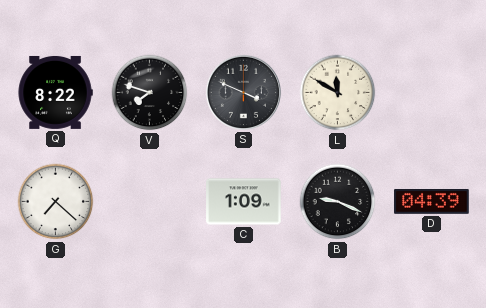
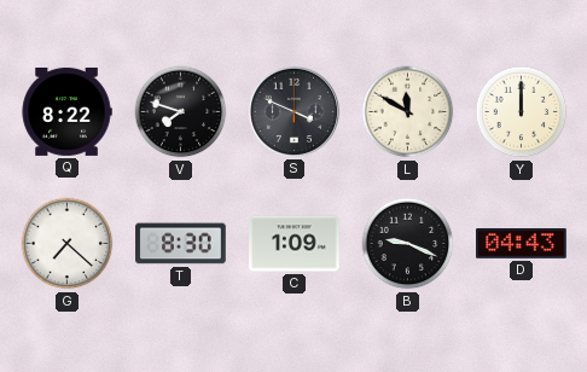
Y: none -> 12:00 (522, 112)
T: none -> 8:30 (181, 244)
D: 04:39 -> 04:43 (522, 244)
